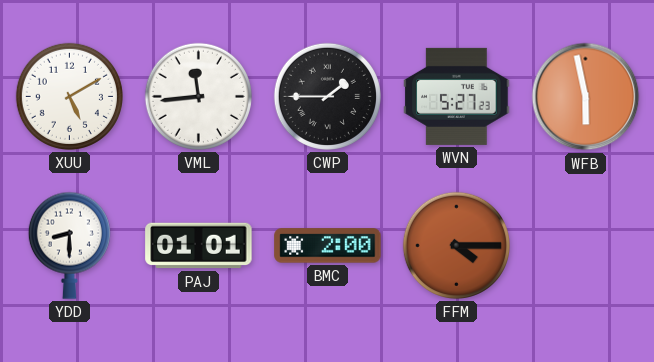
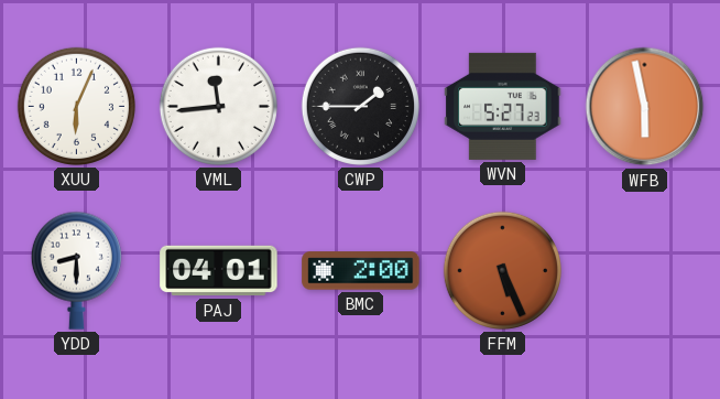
XUU: 5:10 -> 6:04 (76, 106)
PAJ: 01:01 -> 04:01 (219, 271)
FFM: 4:15 -> 5:26 (502, 270)
